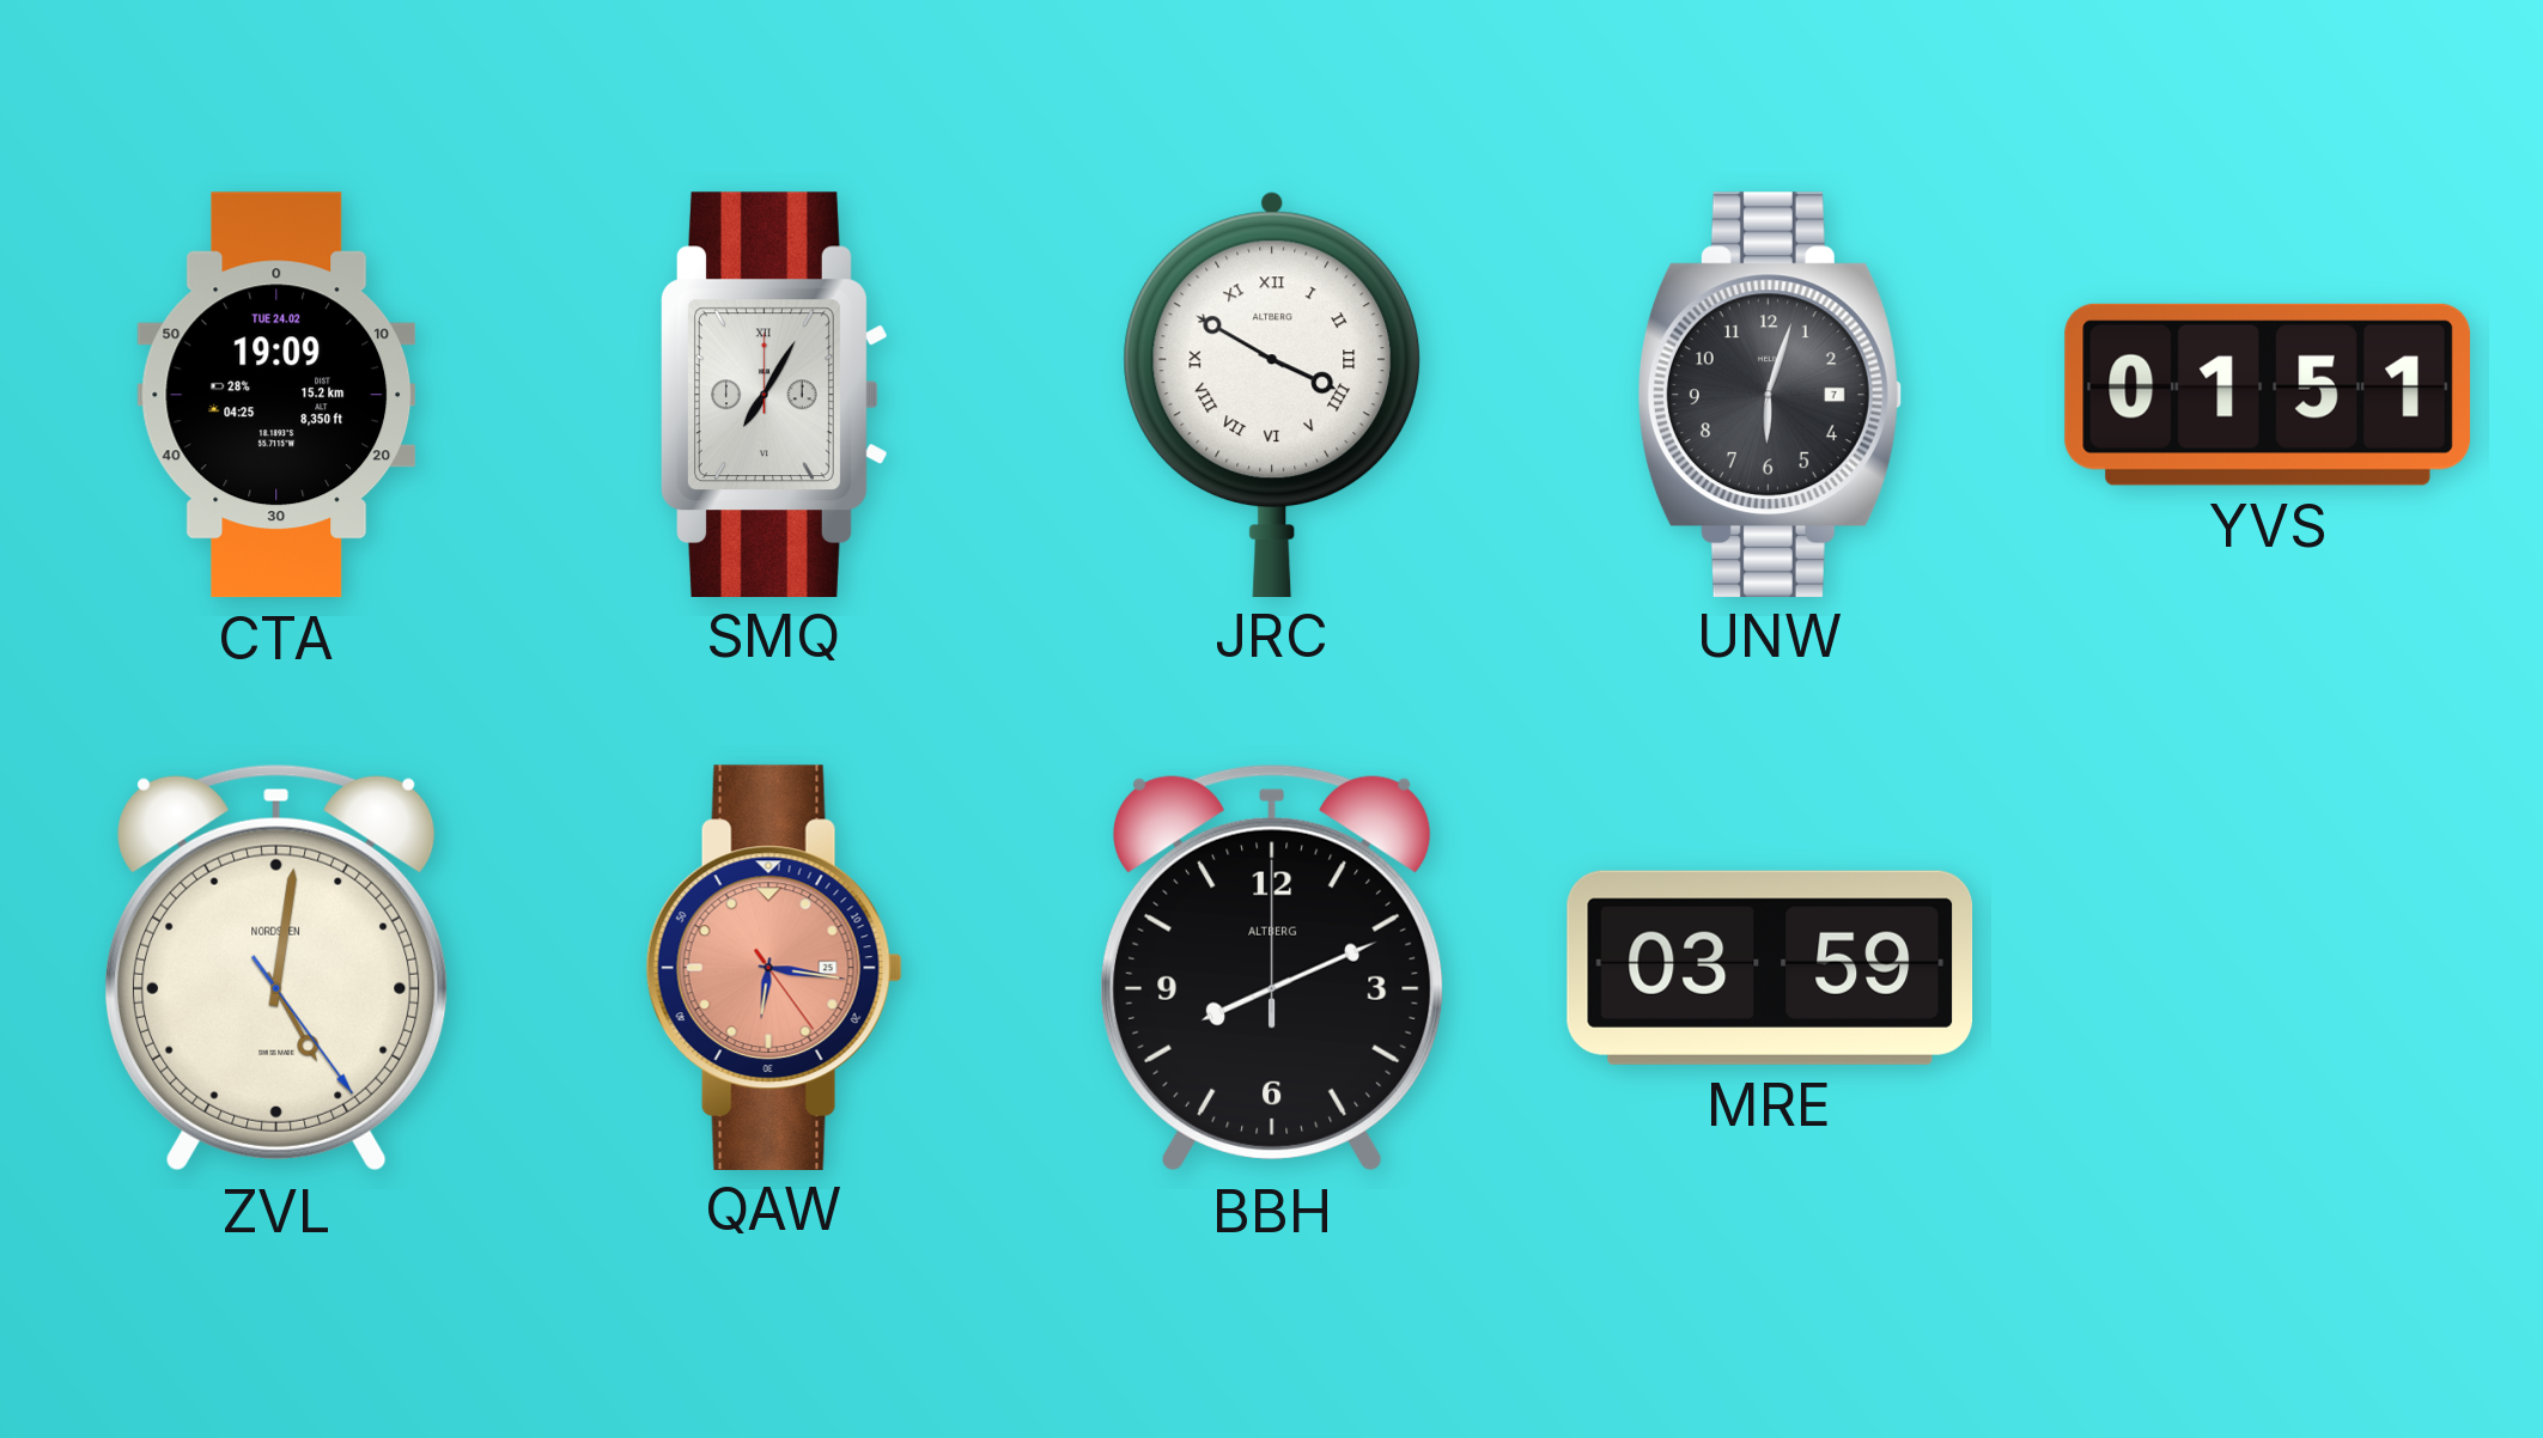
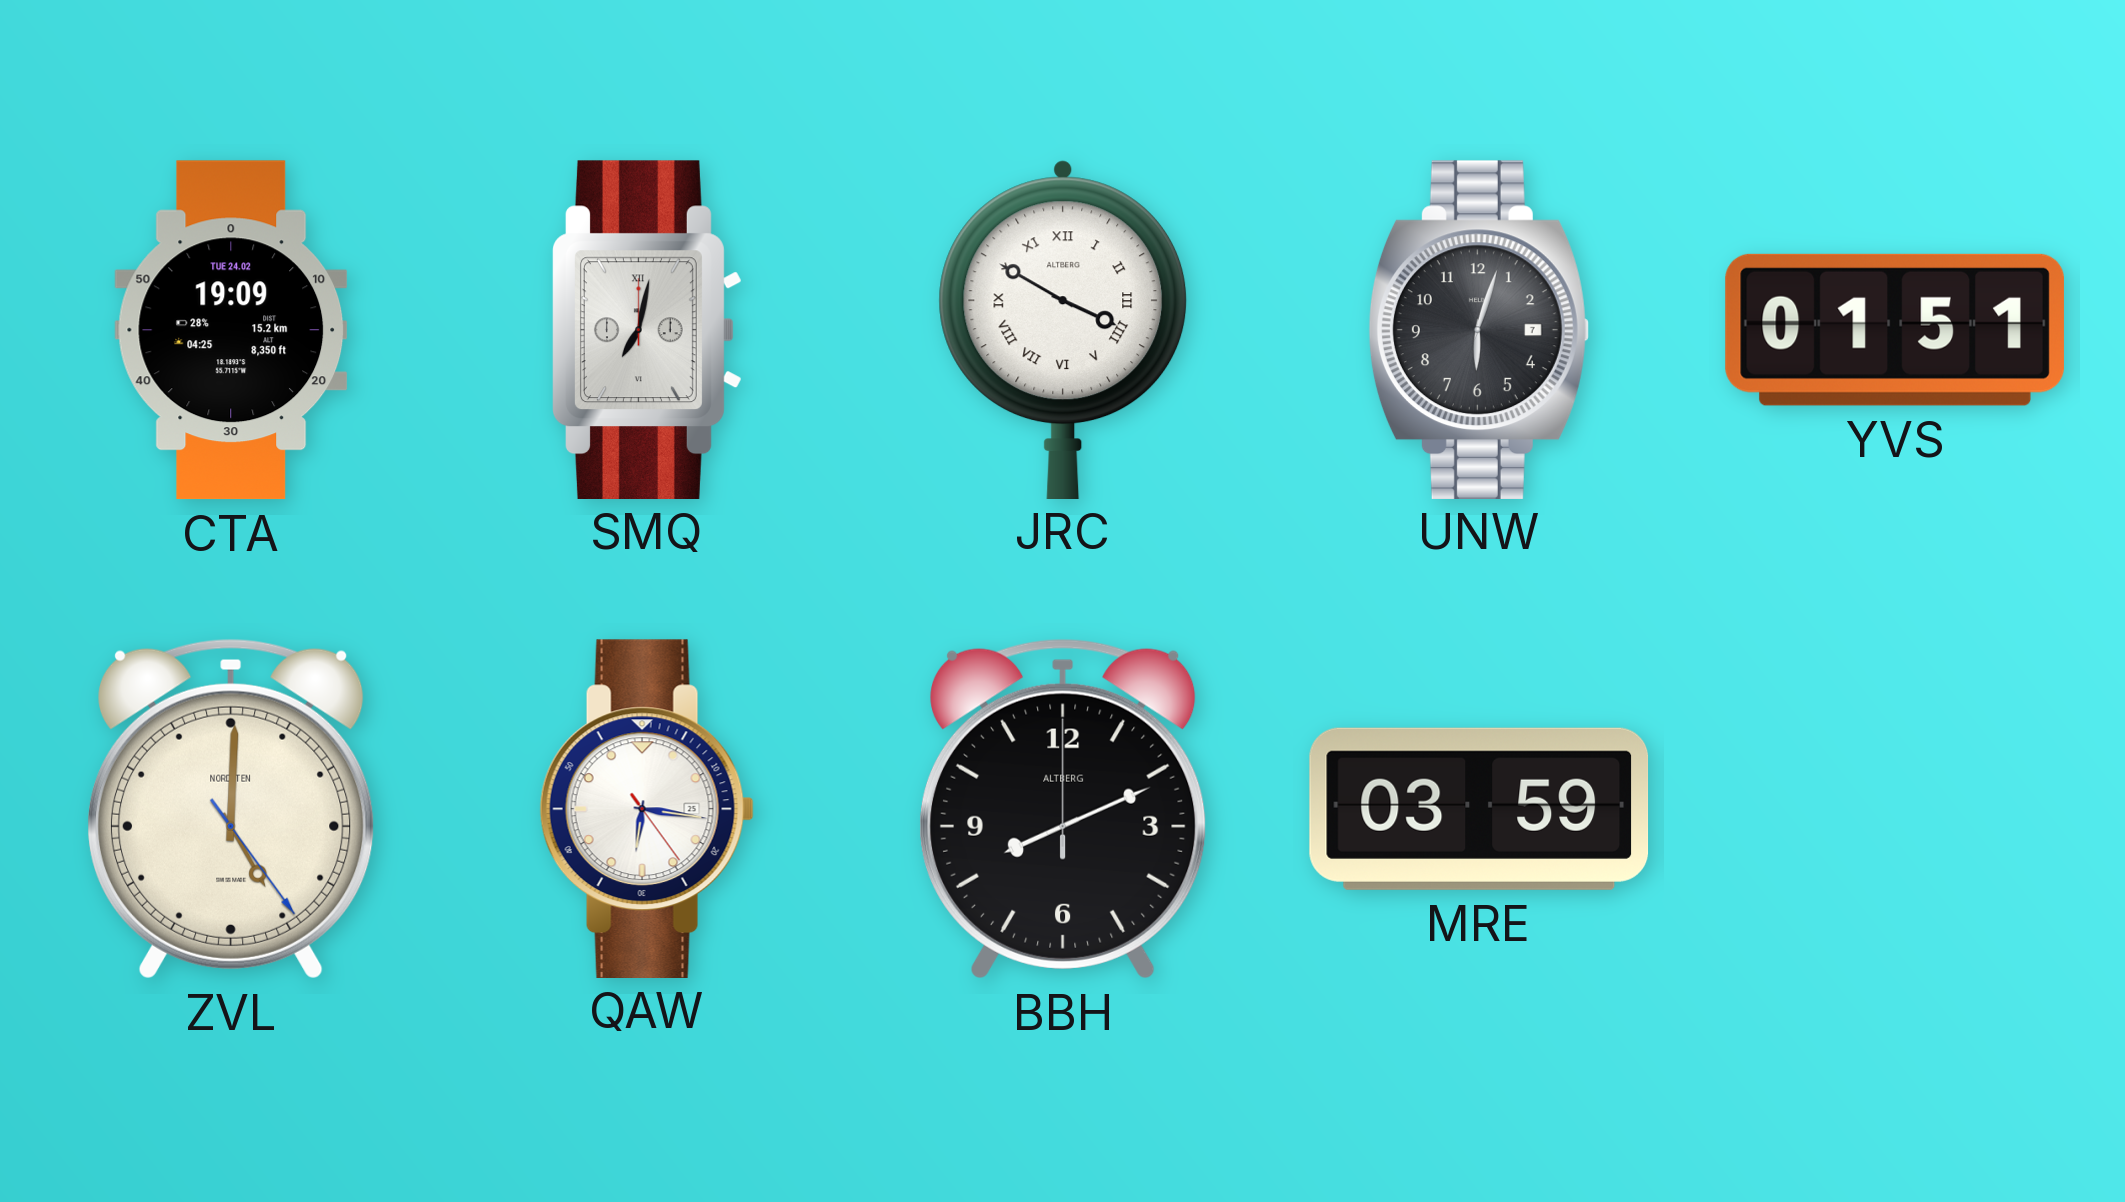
SMQ: 7:05 -> 7:02 (647, 329)
ZVL: 5:01 -> 5:00 (231, 809)
QAW dial: salmon -> white (647, 808)
